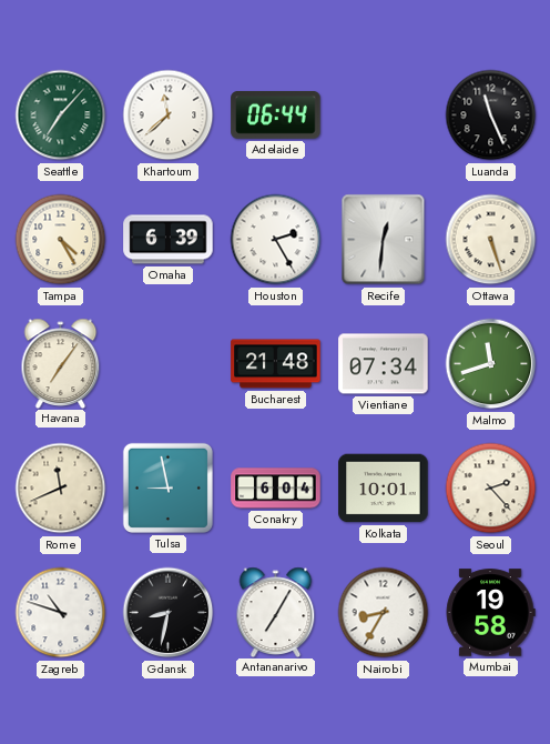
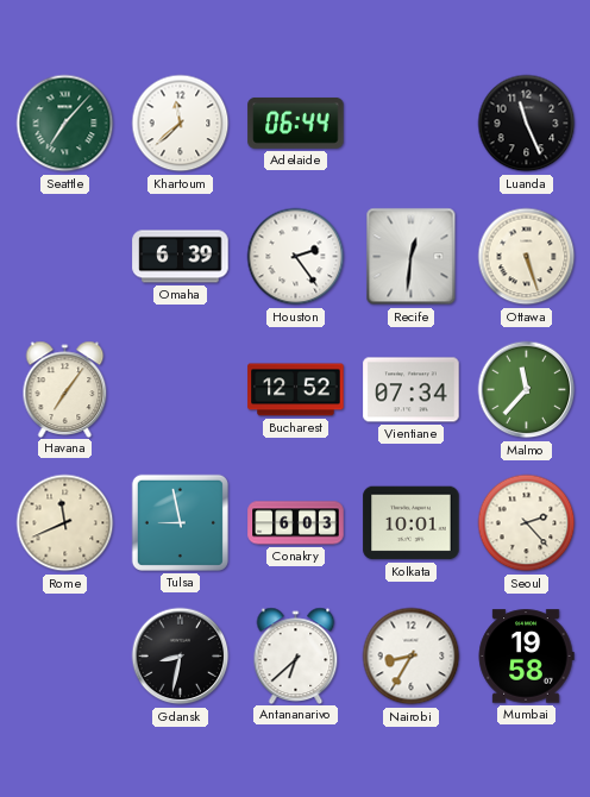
Tampa: 4:25 -> none (61, 240)
Houston: 2:25 -> 2:24 (296, 257)
Bucharest: 21:48 -> 12:52 (296, 390)
Malmo: 11:42 -> 11:37 (527, 390)
Conakry: 6:04 -> 6:03 (296, 523)
Zagreb: 10:48 -> none (61, 613)
Antananarivo: 7:05 -> 6:38 (296, 655)
